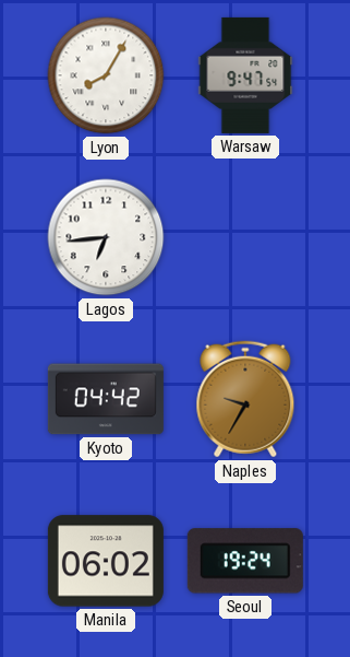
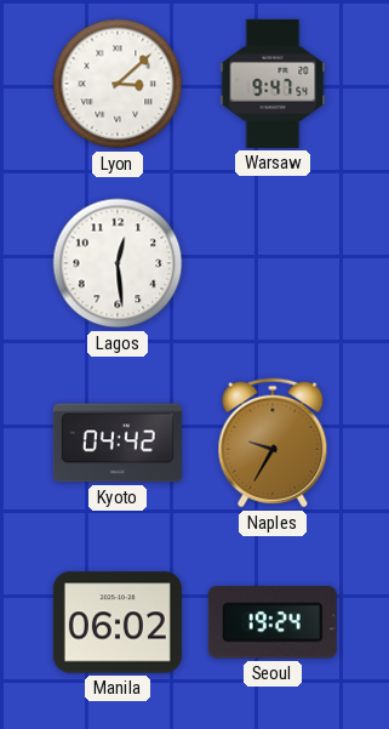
Lyon: 8:05 -> 3:08 (118, 84)
Lagos: 6:44 -> 12:29 (118, 263)
